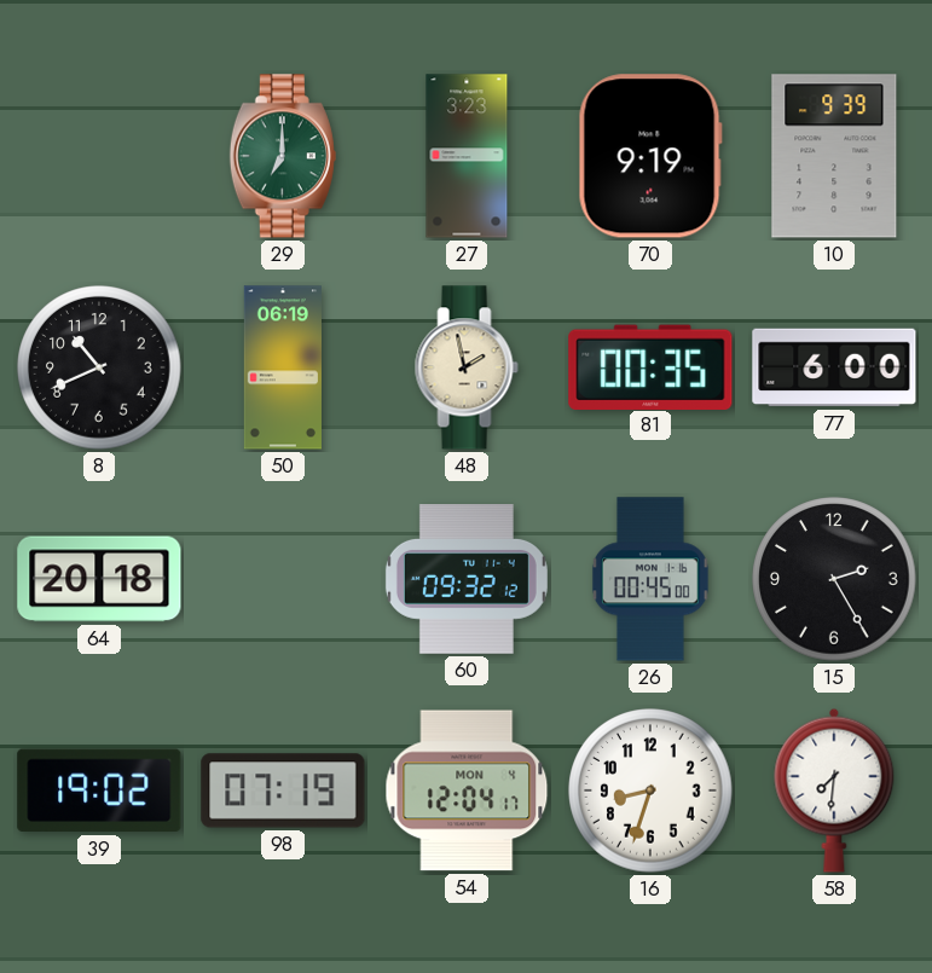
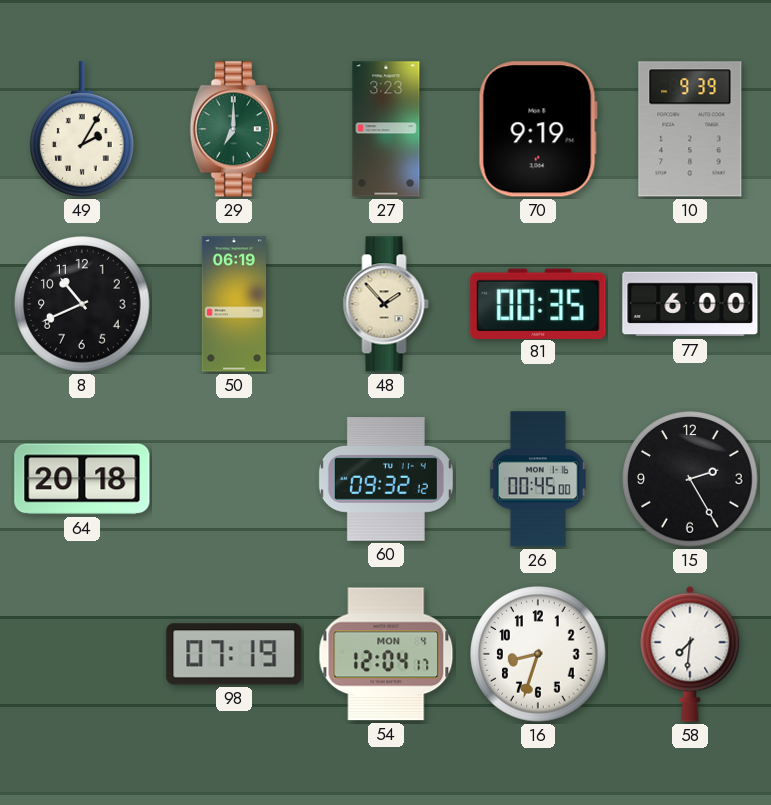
49: none -> 2:05 (83, 129)
48: 1:58 -> 1:53 (386, 304)
39: 19:02 -> none (99, 790)
